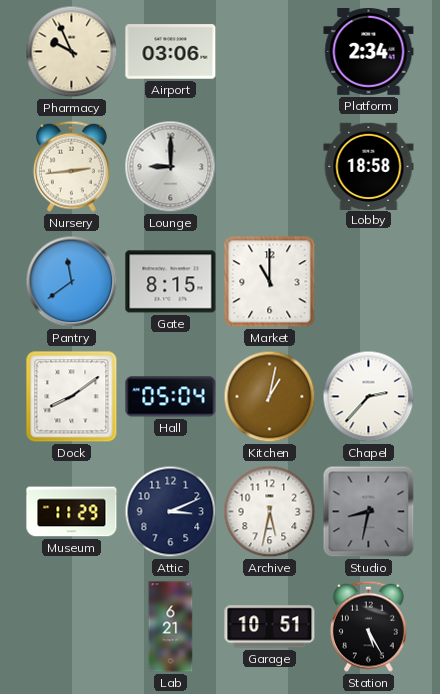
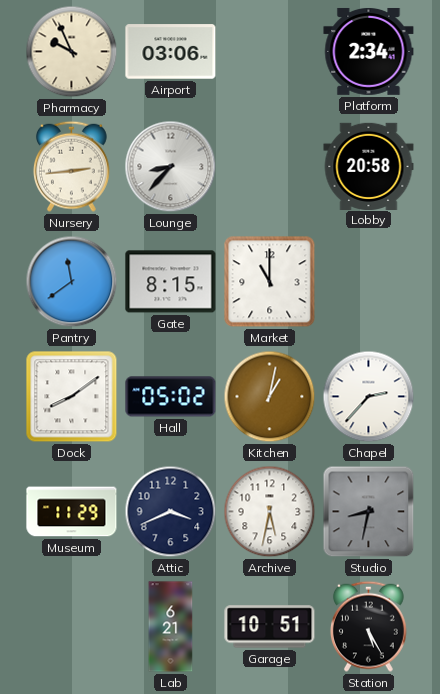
Lounge: 9:00 -> 8:37 (171, 167)
Lobby: 18:58 -> 20:58 (369, 166)
Hall: 05:04 -> 05:02 (171, 397)
Attic: 3:11 -> 3:41 (171, 512)
